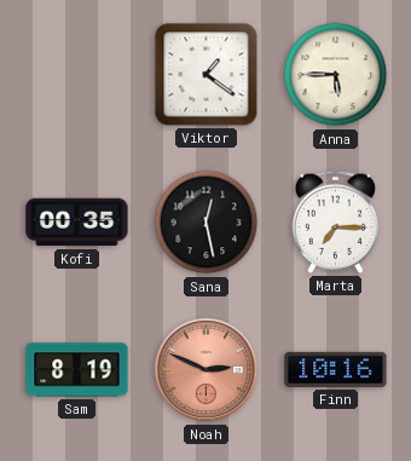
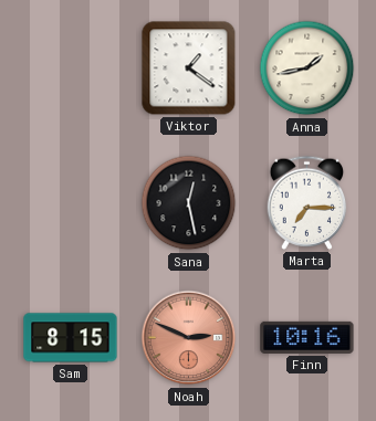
Anna: 5:45 -> 1:43 (307, 69)
Kofi: 00:35 -> none (77, 223)
Sam: 8:19 -> 8:15 (71, 338)
